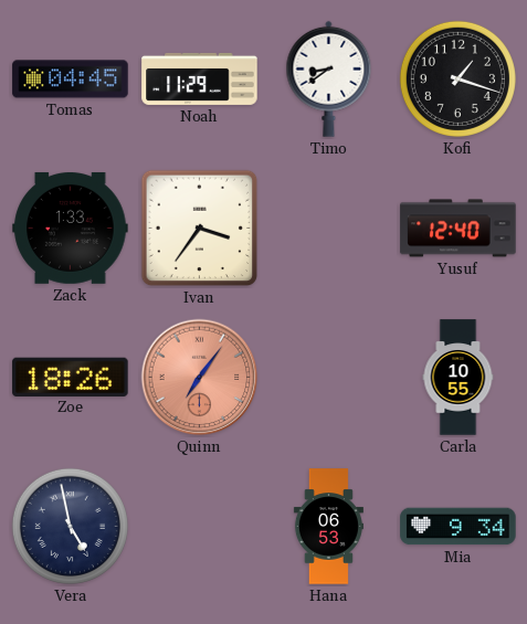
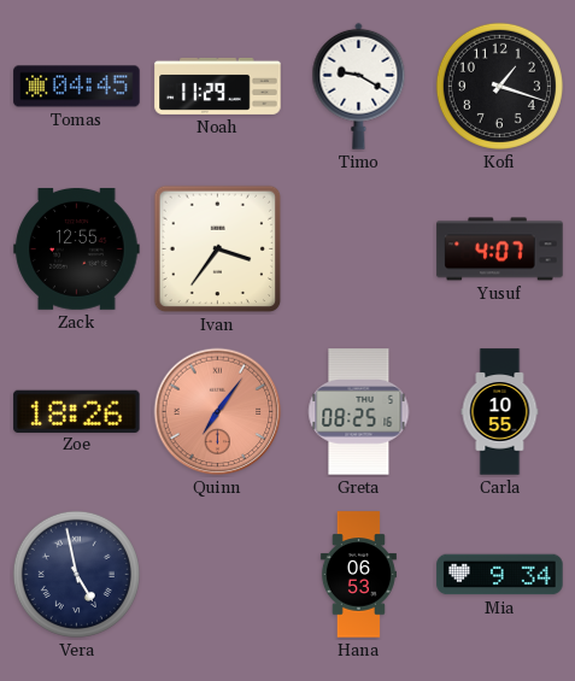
Timo: 8:39 -> 9:20 (359, 86)
Zack: 1:33 -> 12:55 (77, 248)
Yusuf: 12:40 -> 4:07 (500, 249)
Greta: none -> 08:25 (359, 412)
